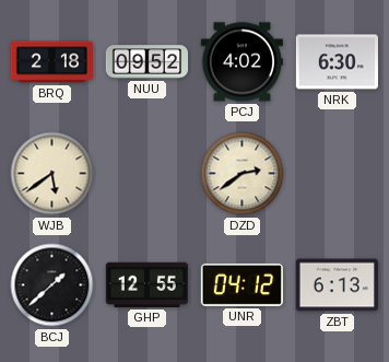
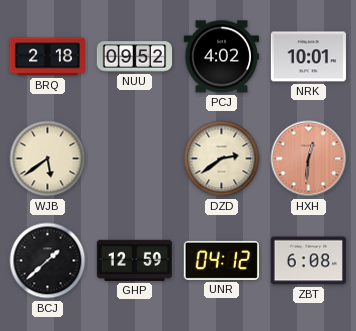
NRK: 6:30 -> 10:01 (308, 57)
HXH: none -> 12:31 (309, 159)
GHP: 12:55 -> 12:59 (134, 260)
ZBT: 6:13 -> 6:08 (308, 261)
